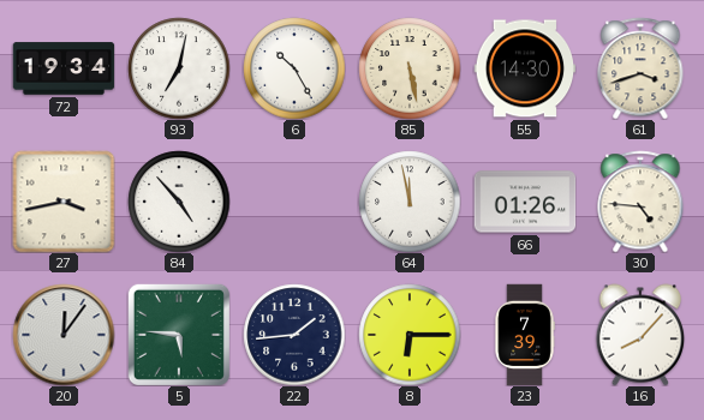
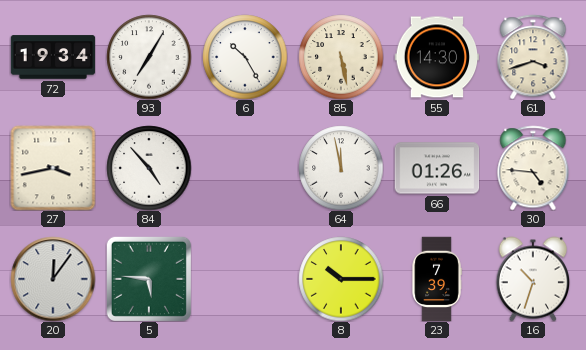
93: 7:02 -> 7:05 (149, 57)
22: 1:44 -> none (294, 335)
8: 6:15 -> 10:15 (341, 279)
16: 8:07 -> 10:33 (533, 279)
